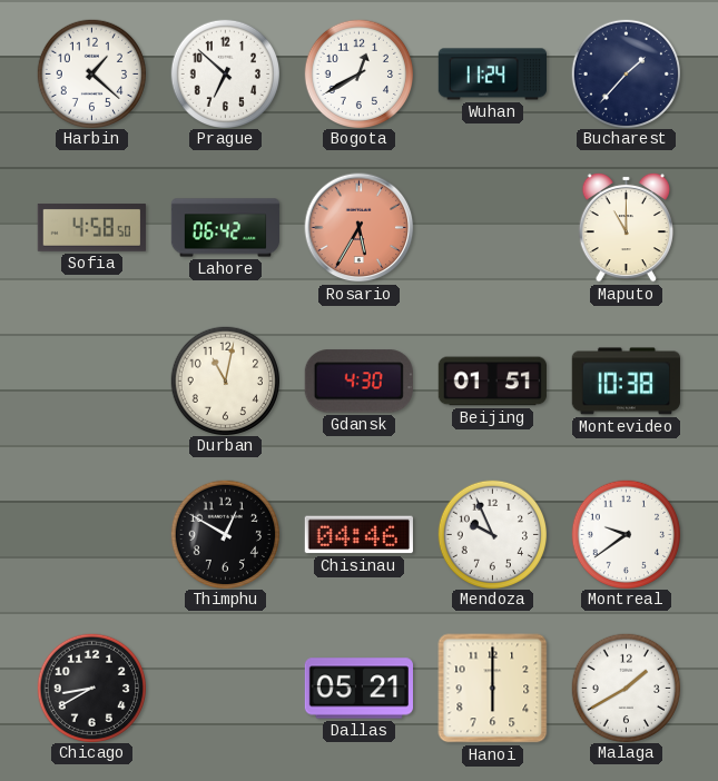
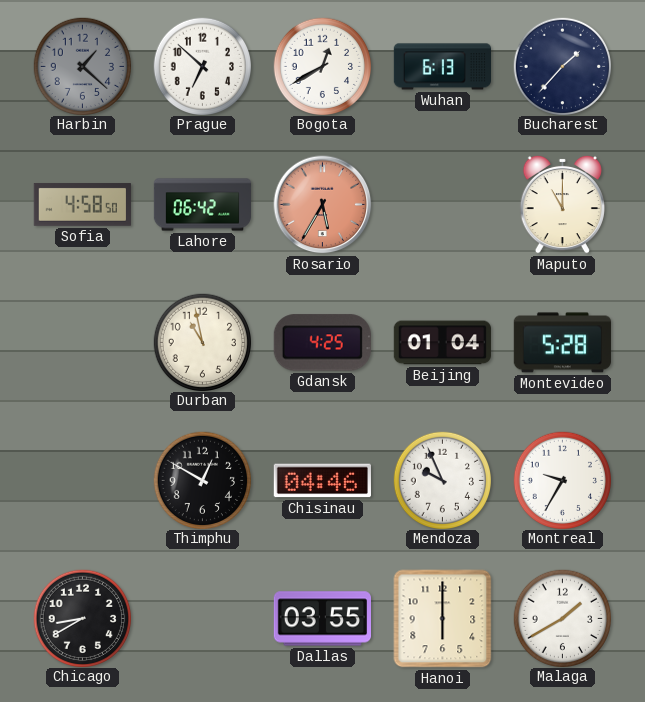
Harbin dial: white -> grey (82, 66)
Wuhan: 11:24 -> 6:13 (442, 67)
Durban: 11:02 -> 10:58 (202, 342)
Gdansk: 4:30 -> 4:25 (322, 343)
Beijing: 01:51 -> 01:04 (442, 343)
Montevideo: 10:38 -> 5:28 (562, 343)
Montreal: 9:39 -> 9:35 (562, 480)
Dallas: 05:21 -> 03:55 (322, 619)
